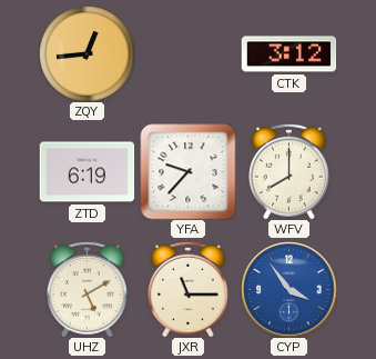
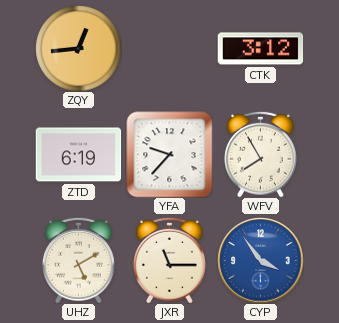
WFV: 8:00 -> 7:55 (261, 154)
